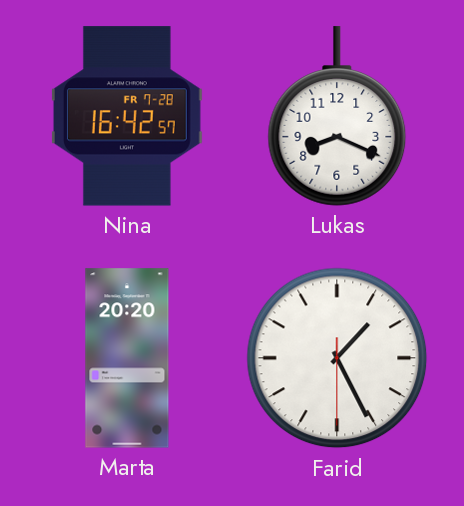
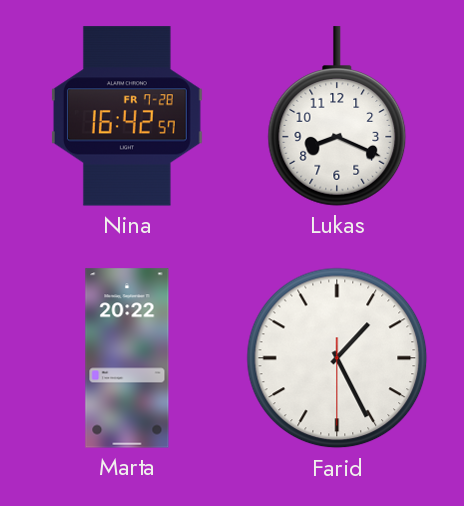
Marta: 20:20 -> 20:22 (127, 358)
